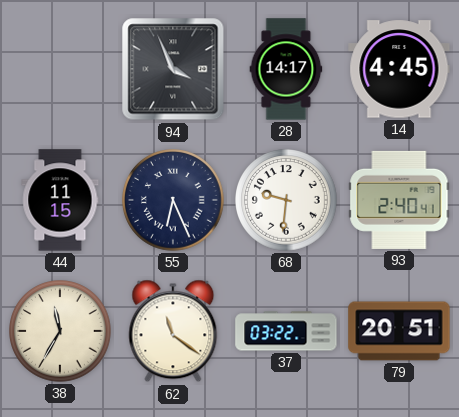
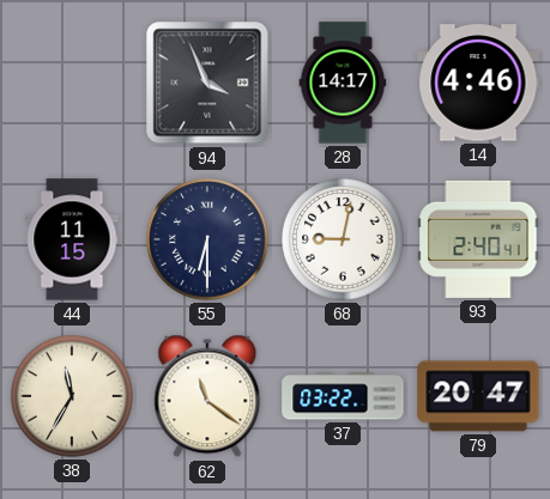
14: 4:45 -> 4:46 (478, 83)
55: 6:26 -> 6:30 (207, 239)
68: 9:31 -> 9:02 (343, 239)
79: 20:51 -> 20:47 (478, 396)
